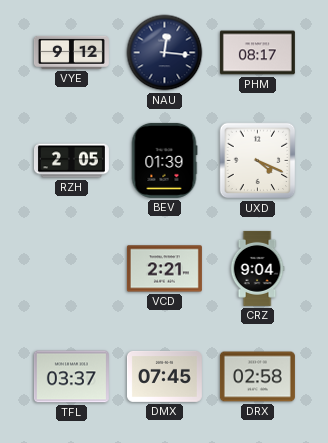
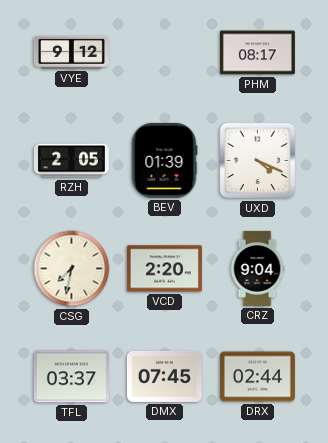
NAU: 12:16 -> none (165, 53)
CSG: none -> 7:32 (72, 269)
VCD: 2:21 -> 2:20 (164, 269)
DRX: 02:58 -> 02:44 (257, 377)
